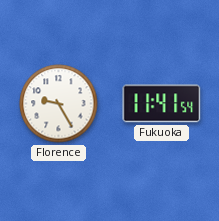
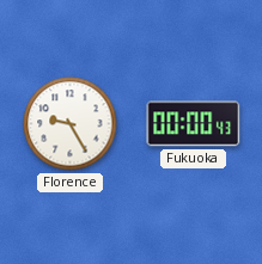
Fukuoka: 11:41 -> 00:00 (194, 124)
